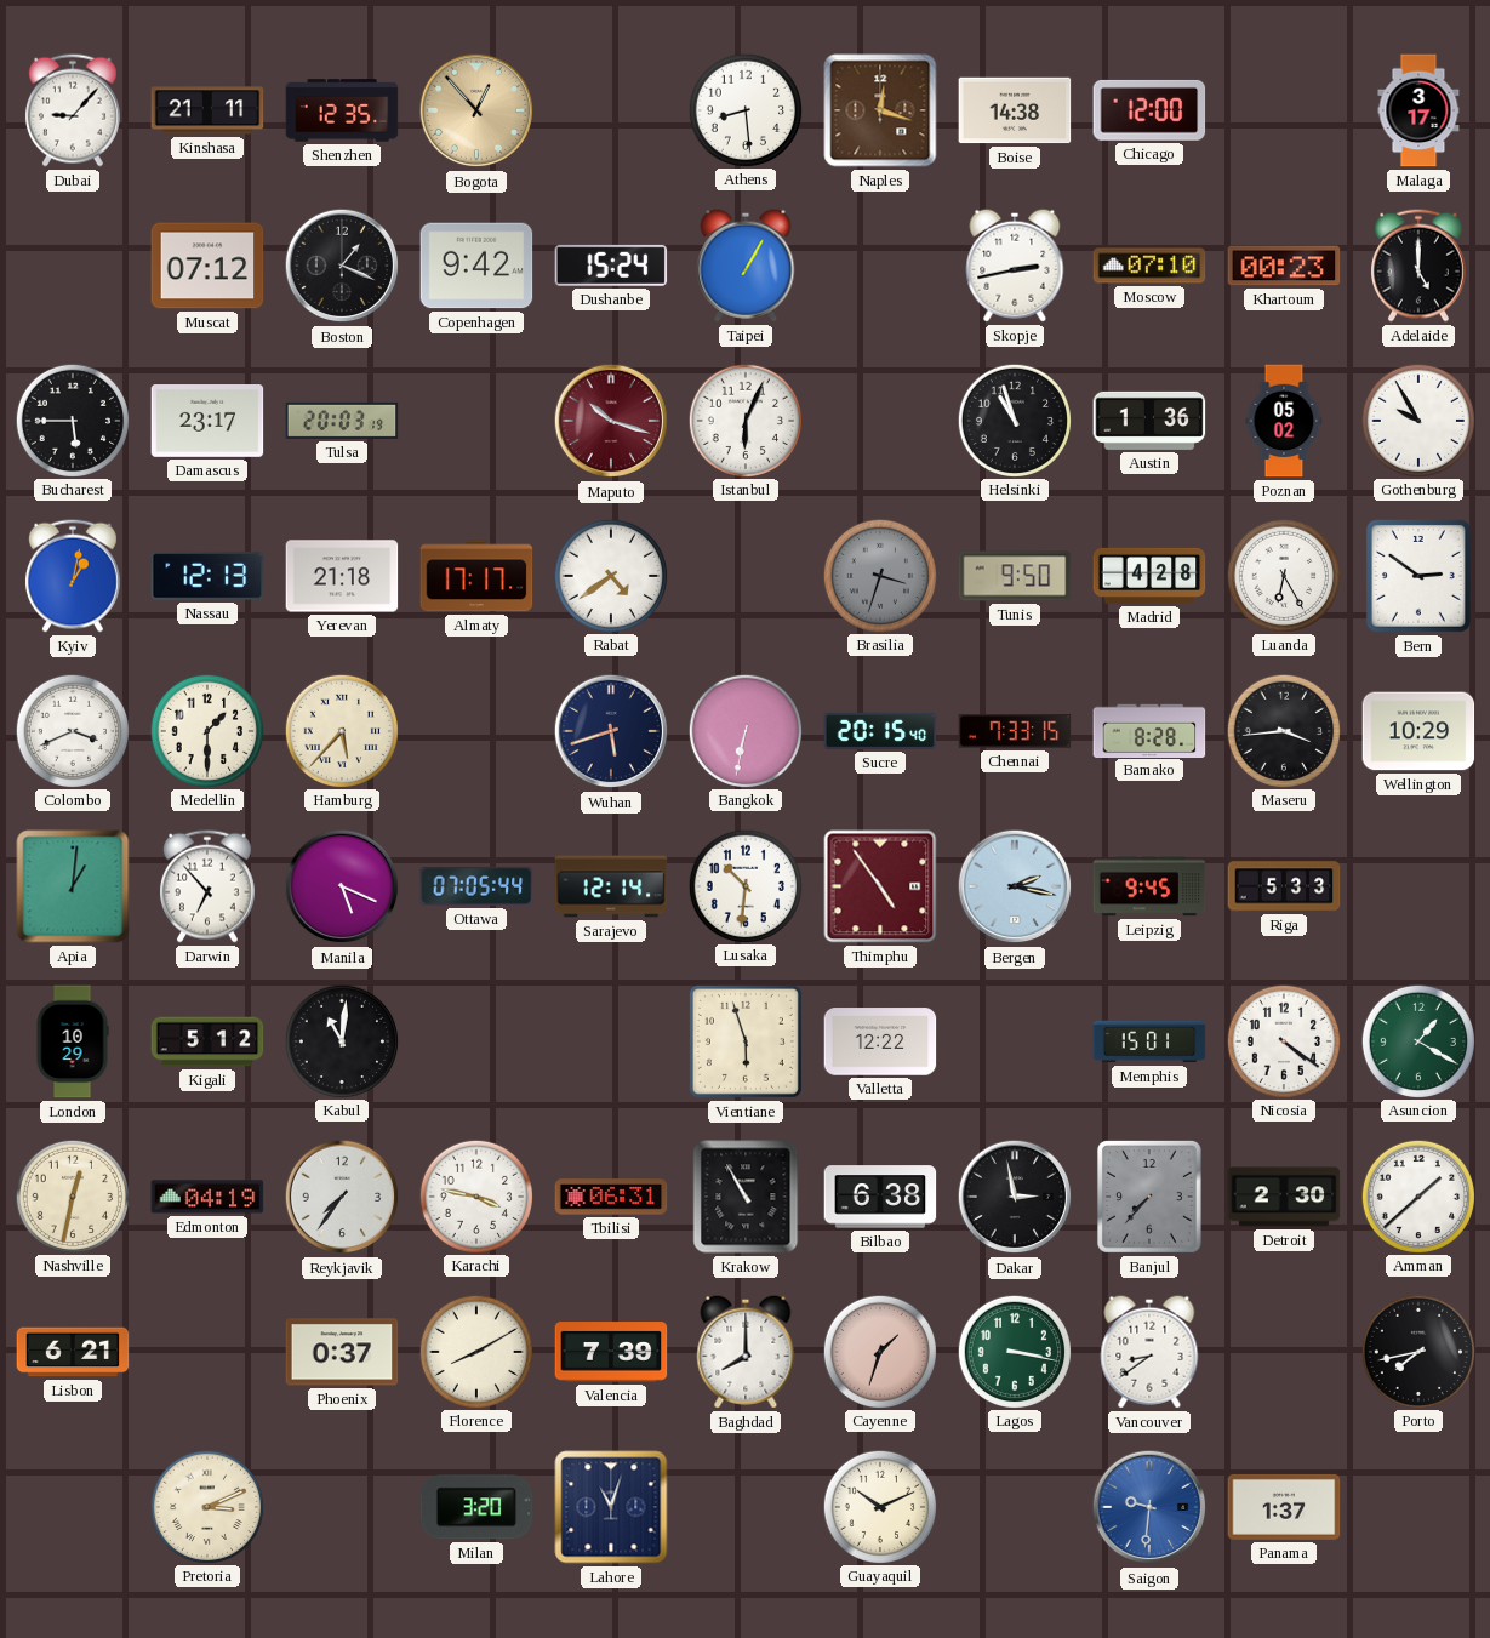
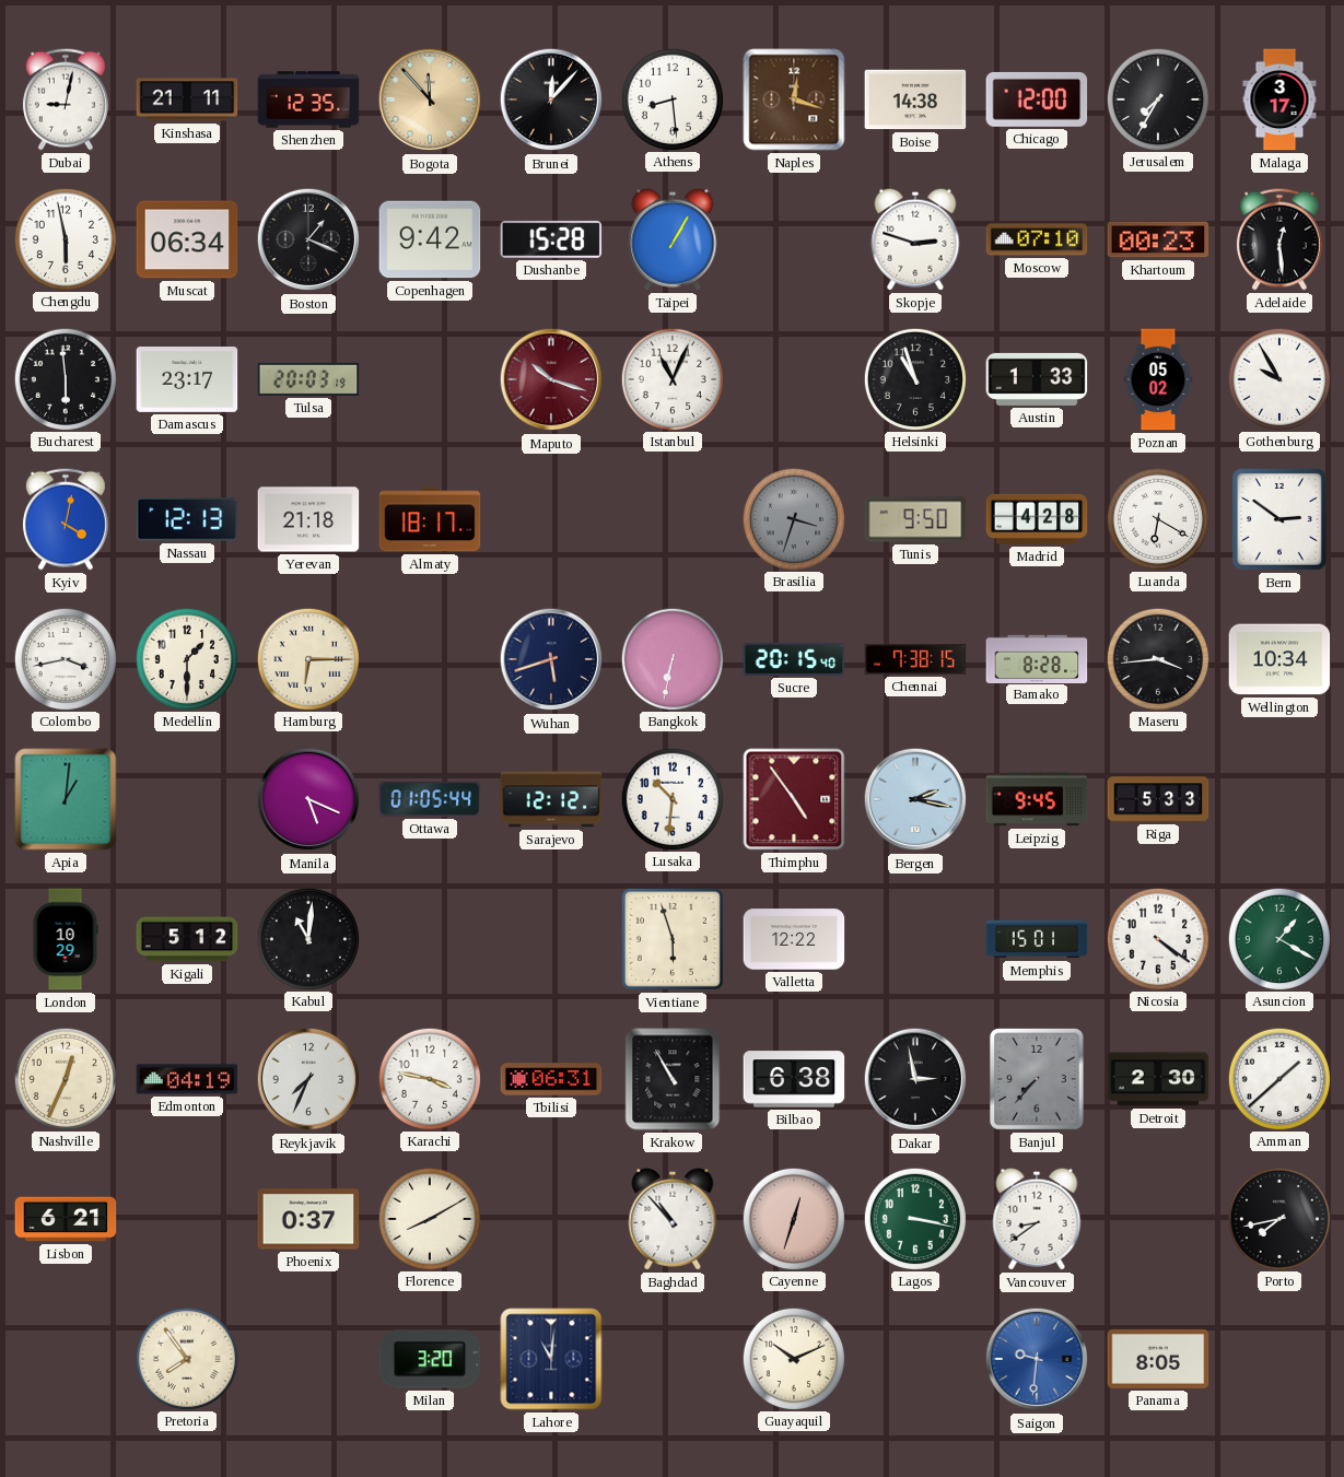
Dubai: 9:07 -> 9:02 (66, 99)
Bogota: 12:53 -> 11:53 (430, 99)
Brunei: none -> 12:07 (551, 99)
Jerusalem: none -> 7:35 (1157, 98)
Chengdu: none -> 5:58 (65, 238)
Muscat: 07:12 -> 06:34 (187, 239)
Dushanbe: 15:24 -> 15:28 (551, 239)
Skopje: 2:43 -> 2:48 (915, 239)
Adelaide: 5:00 -> 12:29 (1279, 239)
Bucharest: 5:45 -> 5:59 (65, 378)
Istanbul: 6:04 -> 11:04 (671, 378)
Austin: 1:36 -> 1:33 (1037, 379)
Kyiv: 1:02 -> 4:02 (66, 519)
Almaty: 17:17 -> 18:17 (430, 519)
Rabat: 4:39 -> none (610, 575)
Luanda: 6:25 -> 6:20 (1157, 518)
Colombo: 3:41 -> 3:43 (65, 658)
Hamburg: 5:37 -> 6:15 (307, 658)
Chennai: 7:33 -> 7:38 (915, 659)
Wellington: 10:29 -> 10:34 (1279, 659)
Darwin: 6:53 -> none (207, 886)
Ottawa: 07:05 -> 01:05 (430, 799)
Sarajevo: 12:14 -> 12:12 (551, 799)
Nashville: 12:32 -> 12:34 (65, 1078)
Reykjavik: 7:36 -> 7:34 (308, 1079)
Valencia: 7:39 -> none (611, 1352)
Baghdad: 8:00 -> 10:53 (673, 1219)
Cayenne: 1:33 -> 12:33 (793, 1218)
Pretoria: 3:11 -> 7:54 (186, 1358)
Lahore: 11:03 -> 11:01 (551, 1359)
Panama: 1:37 -> 8:05 (1158, 1359)
